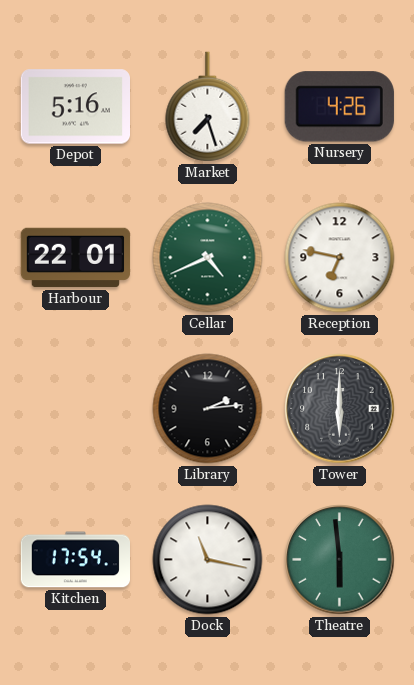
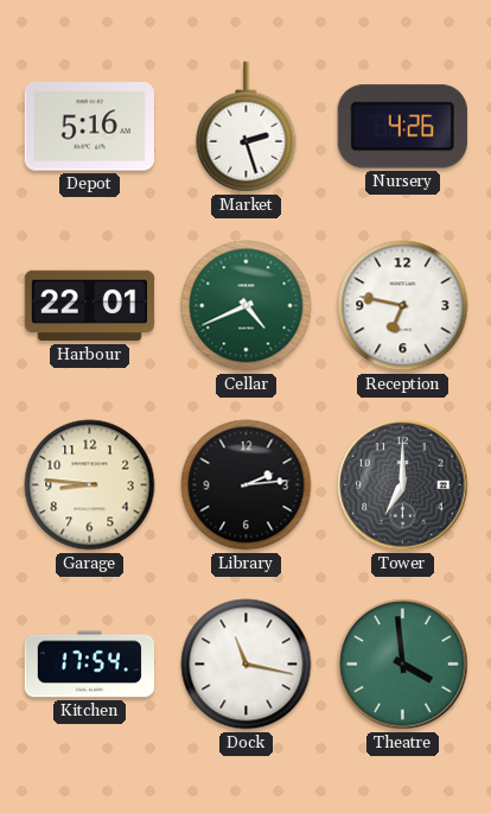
Market: 7:27 -> 2:27 (247, 127)
Garage: none -> 8:46 (90, 485)
Tower: 6:00 -> 7:00 (403, 485)
Theatre: 5:59 -> 3:59 (403, 665)
